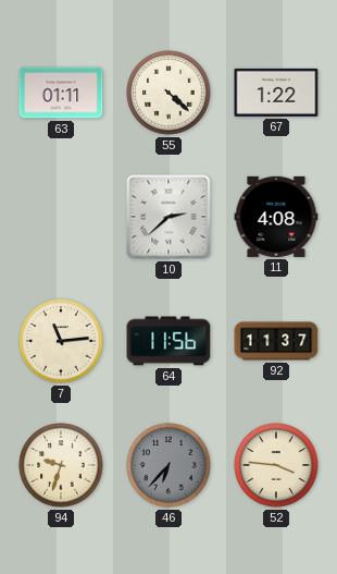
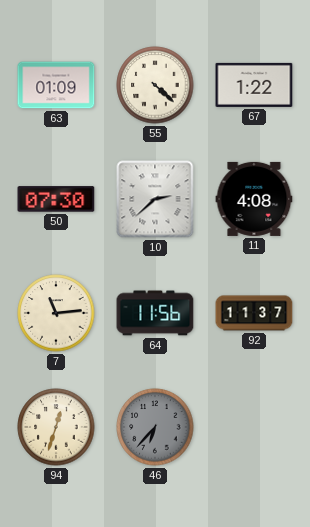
63: 01:11 -> 01:09 (56, 85)
50: none -> 07:30 (56, 199)
94: 9:33 -> 12:33 (56, 427)
52: 3:46 -> none (276, 465)
